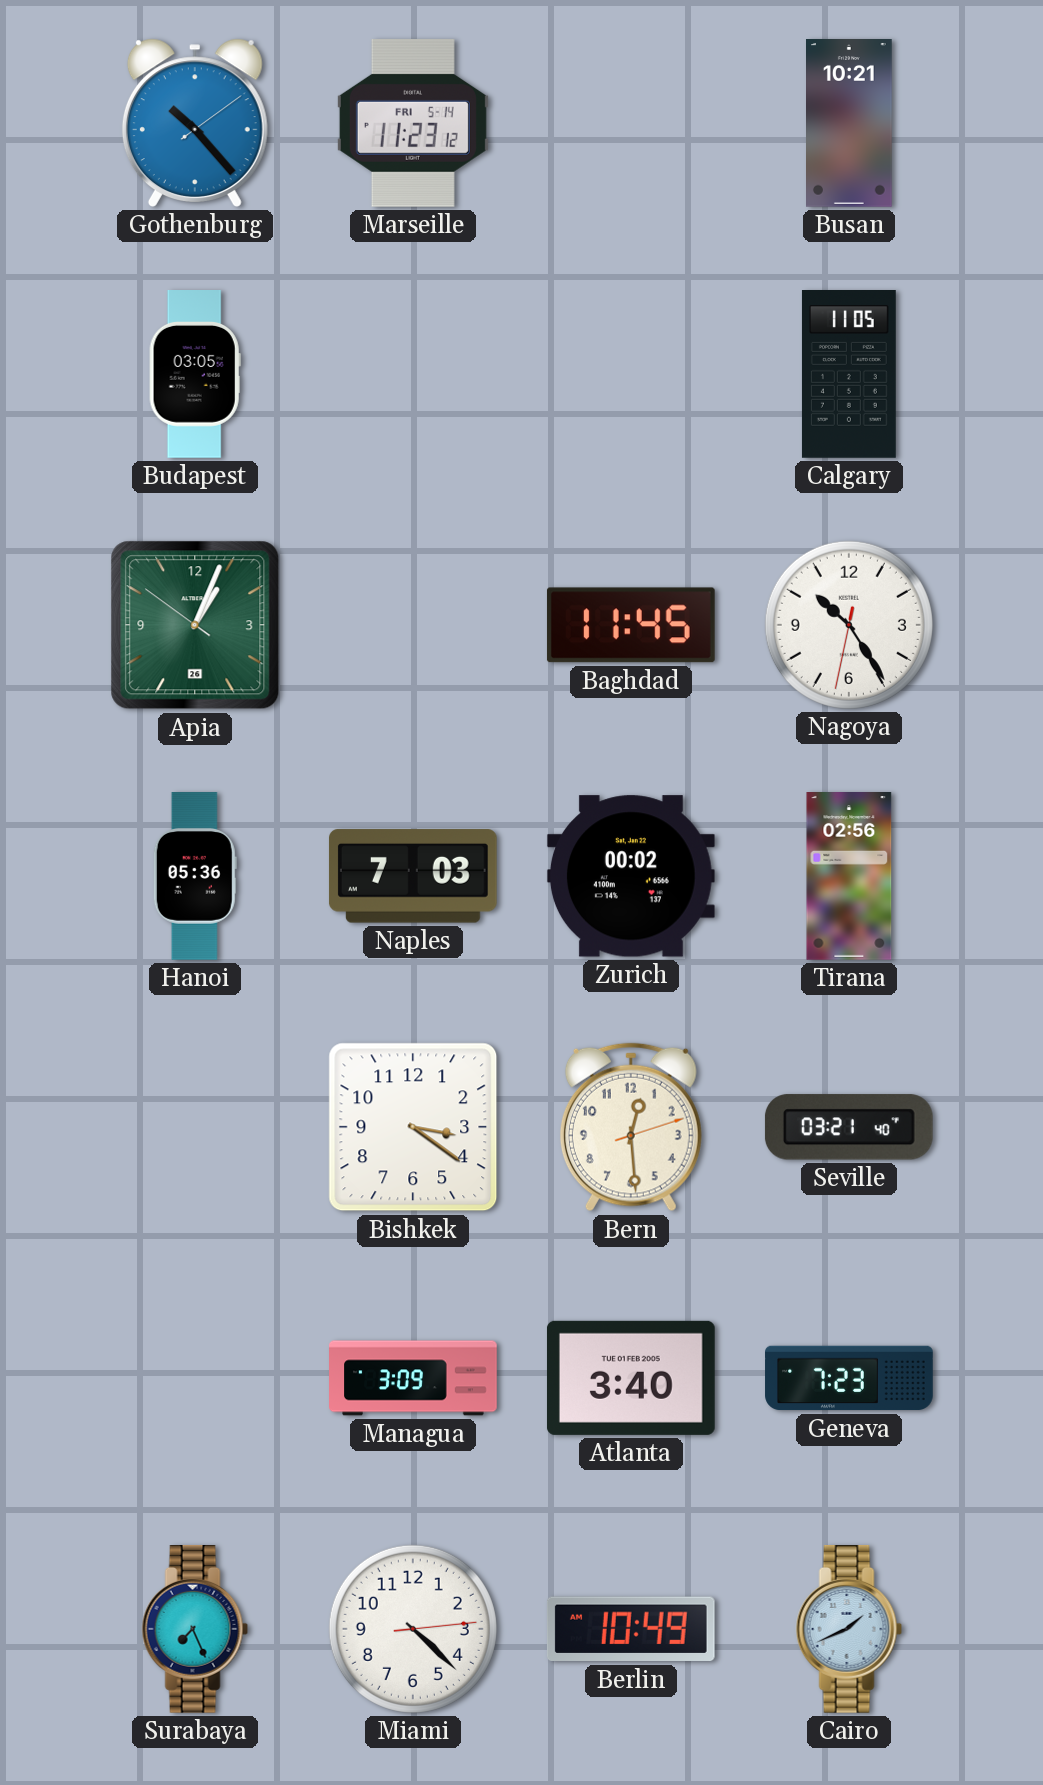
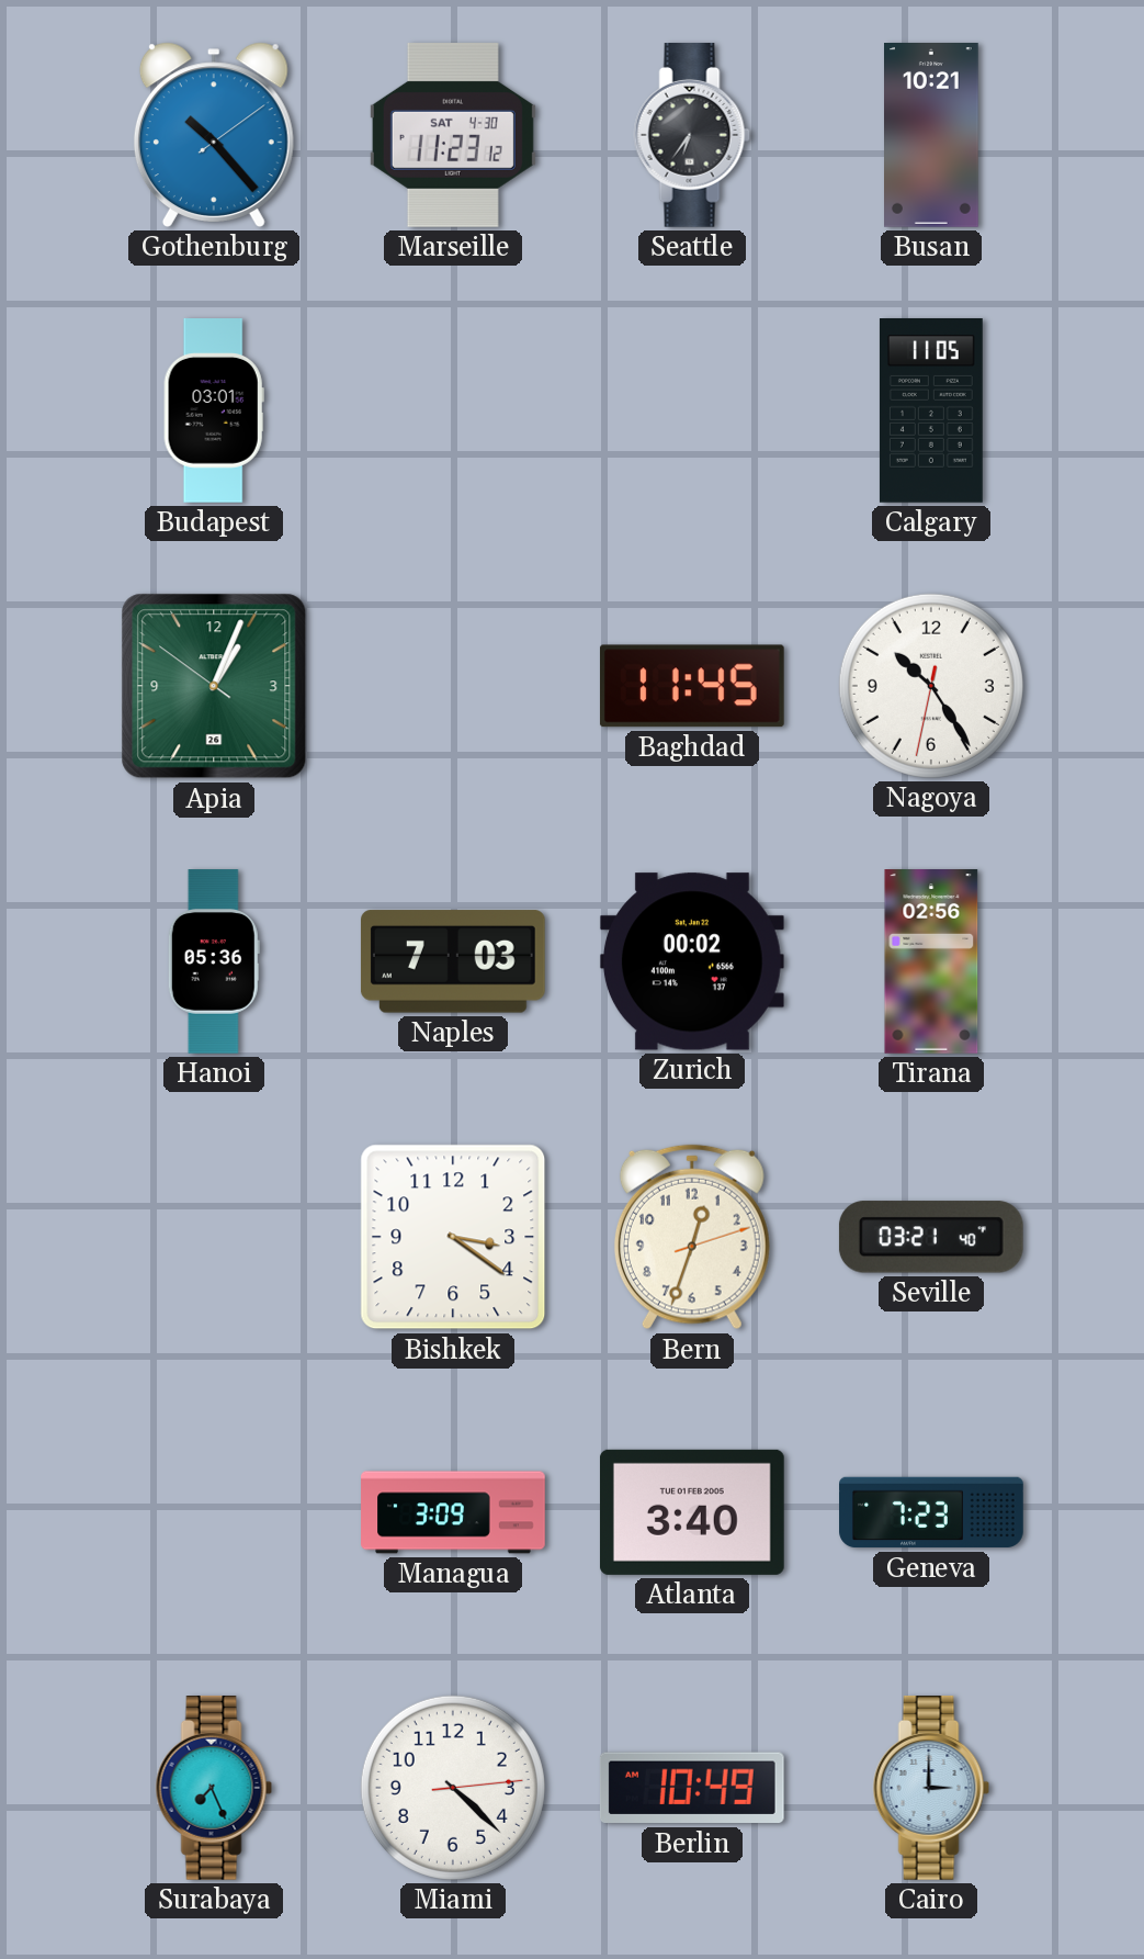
Marseille date: FRI 5-14 -> SAT 4-30 (453, 135)
Seattle: none -> 6:36 (692, 136)
Budapest: 03:05 -> 03:01 (214, 412)
Bern: 12:29 -> 12:33 (692, 1237)
Cairo: 1:41 -> 3:00 (931, 1789)
